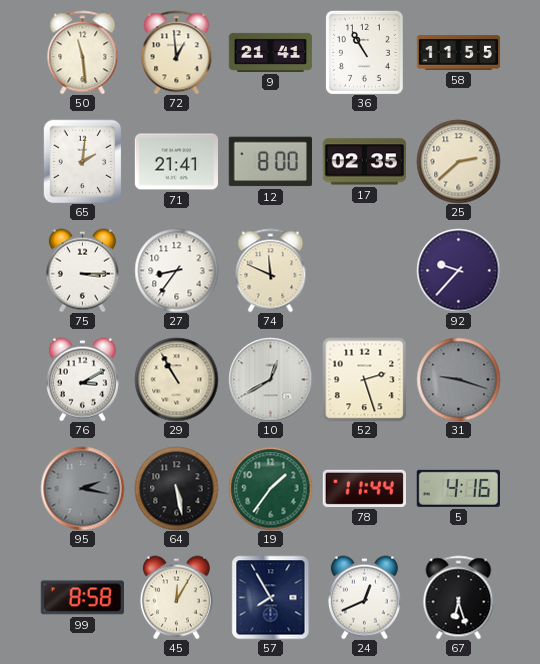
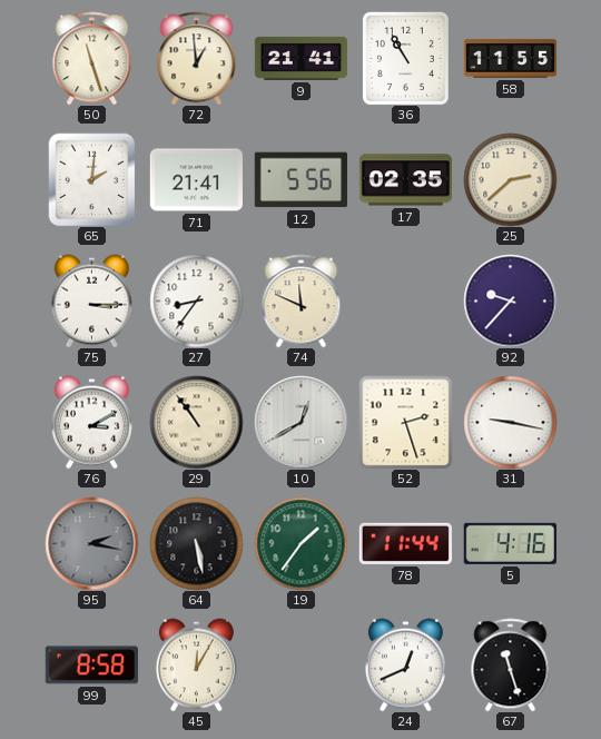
50: 11:29 -> 11:27 (92, 58)
12: 8:00 -> 5:56 (300, 180)
29: 10:55 -> 10:54 (196, 422)
31: 9:18 -> 9:17 (510, 422)
31 dial: grey -> white (510, 422)
57: 7:55 -> none (271, 597)
67: 6:27 -> 11:27 (511, 664)
